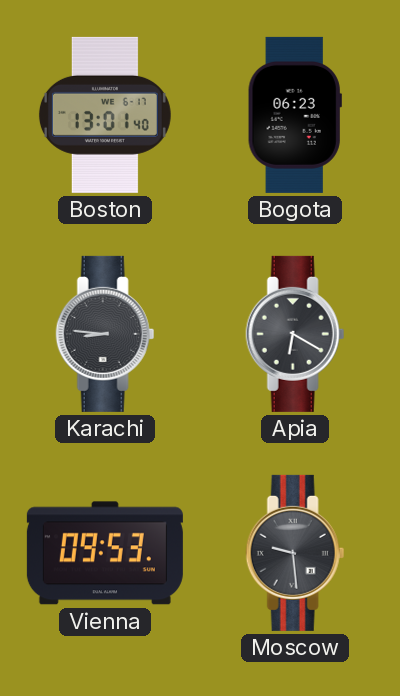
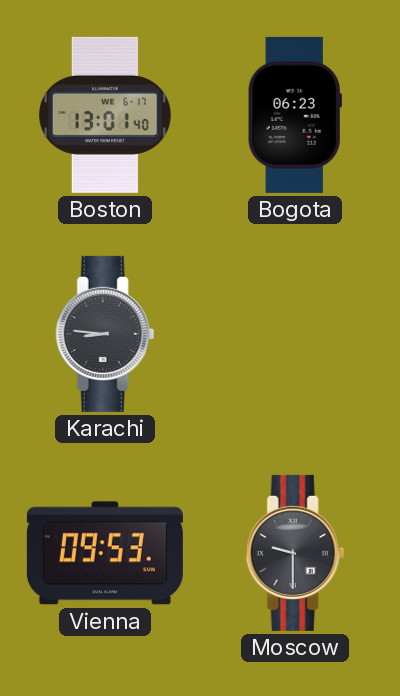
Apia: 6:20 -> none (295, 334)
Moscow: 9:29 -> 9:30 (295, 553)
